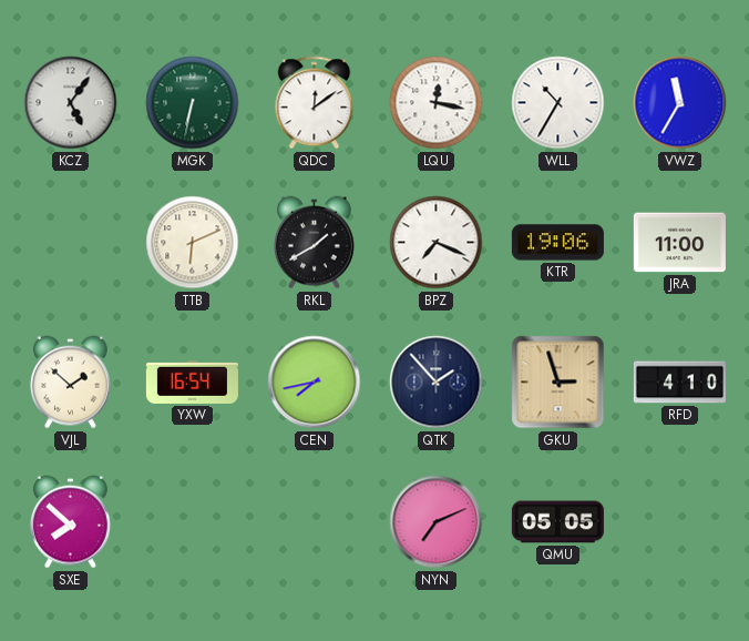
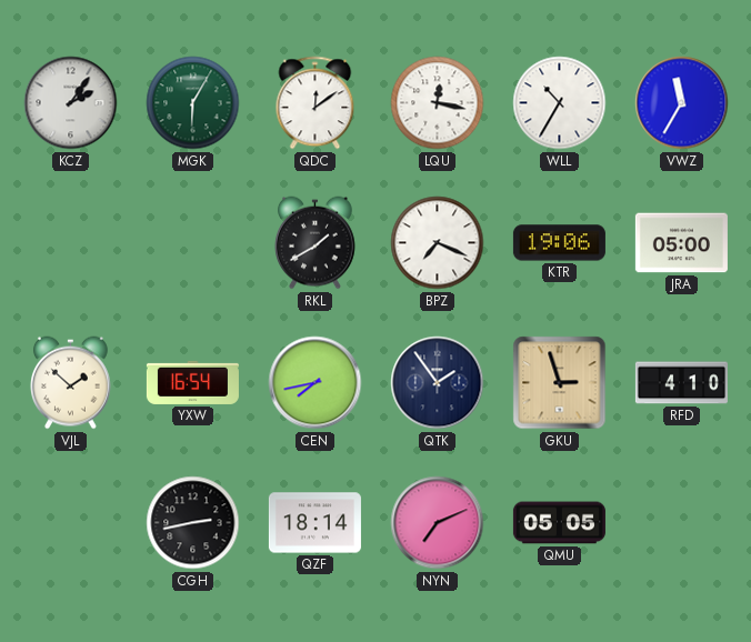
KCZ: 5:06 -> 2:06 (71, 103)
MGK: 6:32 -> 6:05 (193, 103)
TTB: 6:11 -> none (193, 243)
JRA: 11:00 -> 05:00 (681, 243)
QTK: 1:53 -> 1:54 (438, 383)
SXE: 7:52 -> none (71, 522)
CGH: none -> 2:43 (193, 523)
QZF: none -> 18:14 (314, 523)
